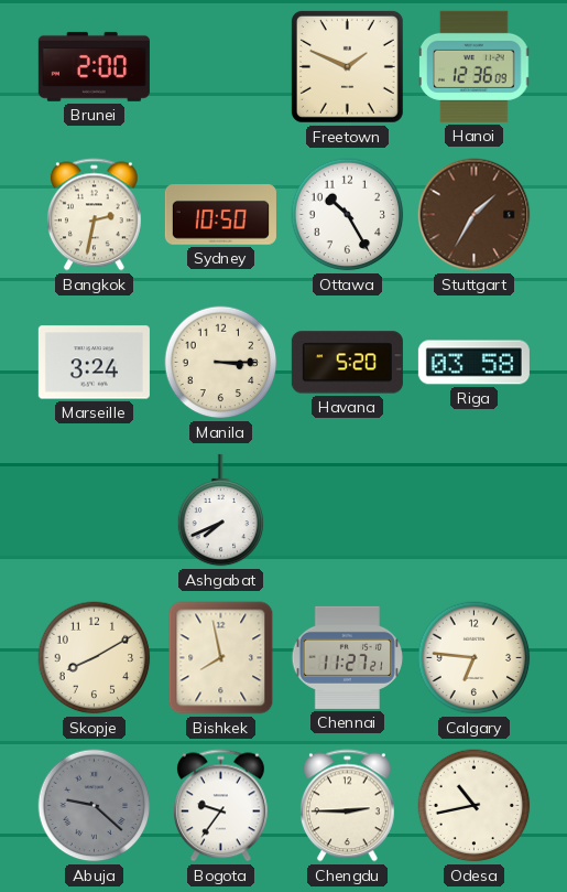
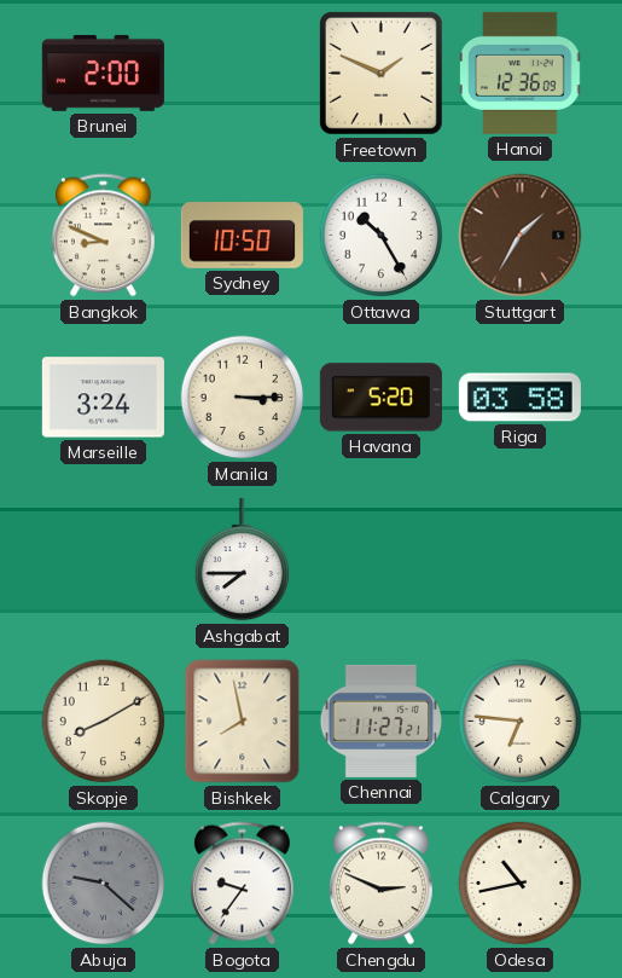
Bangkok: 2:32 -> 8:49 (103, 236)
Ashgabat: 7:41 -> 7:45 (243, 560)
Chengdu: 2:45 -> 2:49 (380, 884)
